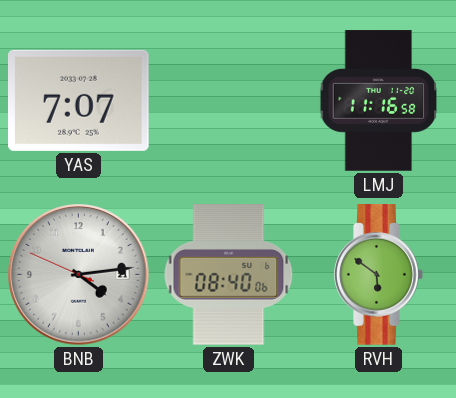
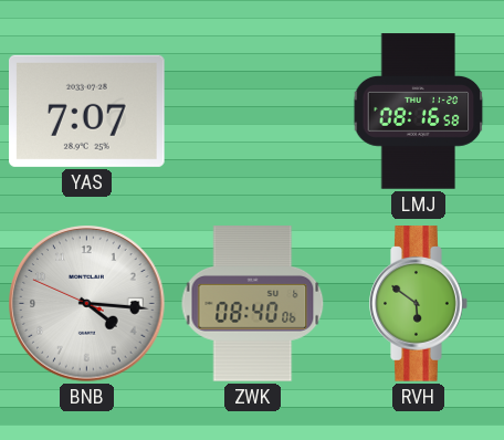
LMJ: 11:16 -> 08:16 (419, 112)
BNB: 4:13 -> 4:15 (87, 304)
